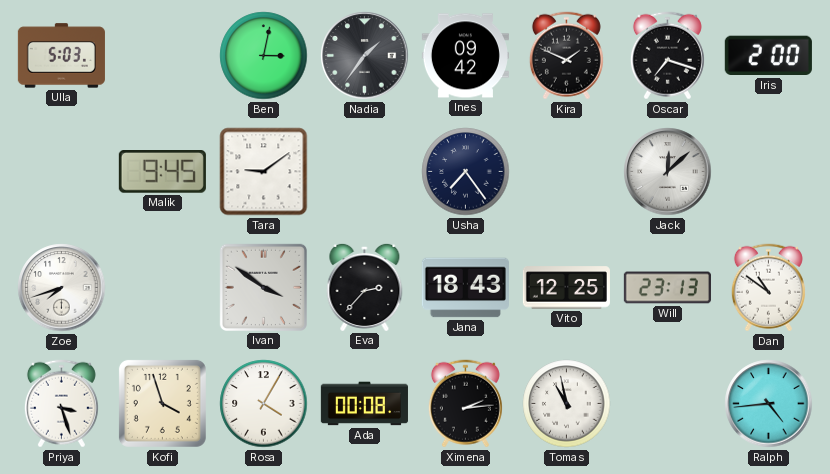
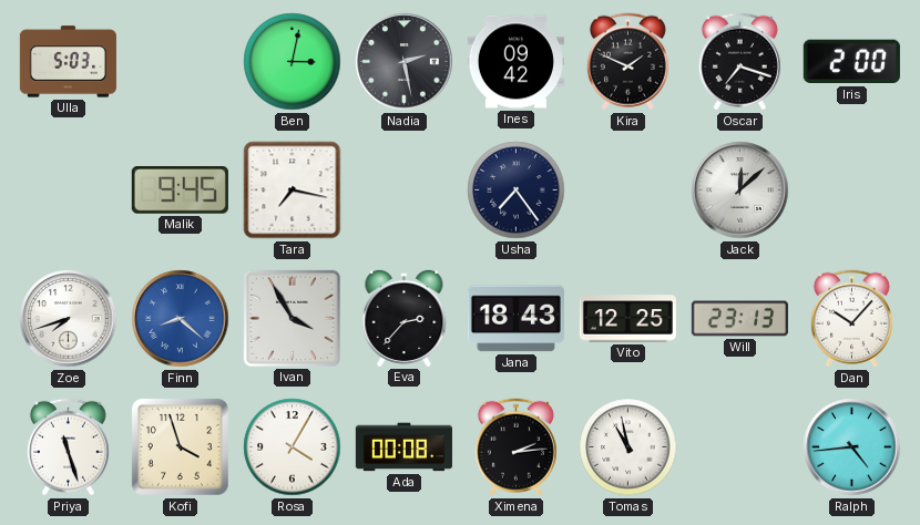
Nadia: 1:36 -> 2:28 (405, 62)
Tara: 9:09 -> 7:17 (293, 191)
Finn: none -> 8:22 (181, 319)
Ivan: 3:51 -> 3:55 (292, 318)
Dan: 10:51 -> 10:07 (851, 319)
Priya: 3:27 -> 11:27 (68, 447)
